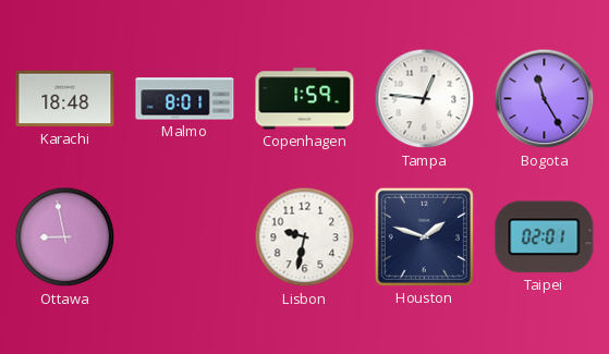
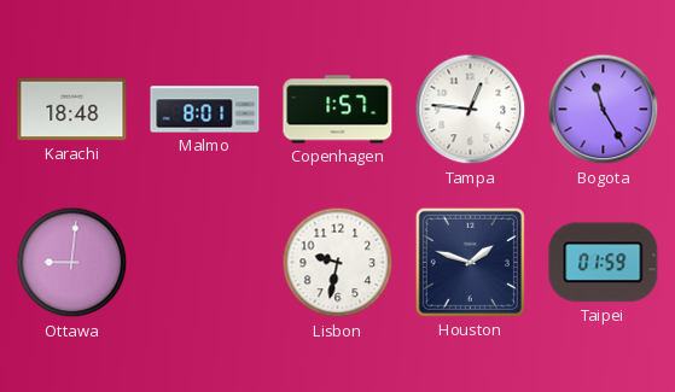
Copenhagen: 1:59 -> 1:57 (338, 110)
Ottawa: 8:58 -> 9:01 (72, 263)
Taipei: 02:01 -> 01:59 (604, 263)
